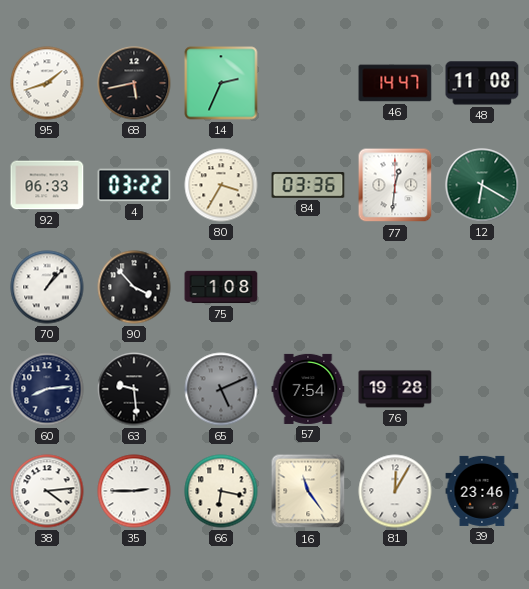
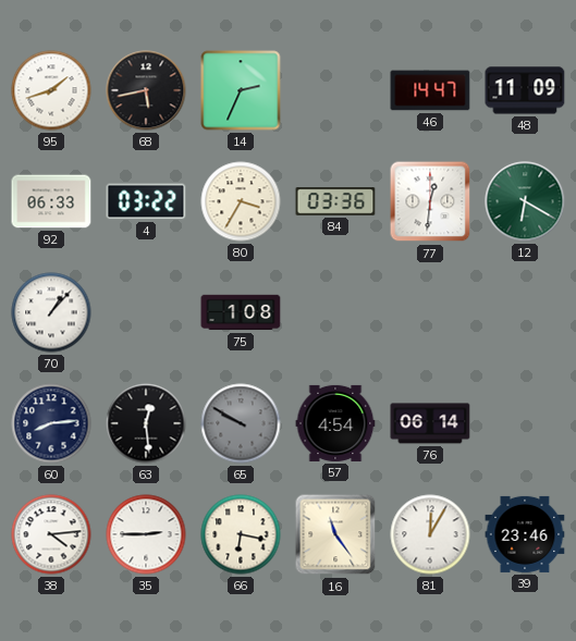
48: 11:08 -> 11:09 (525, 90)
90: 3:53 -> none (134, 287)
63: 9:29 -> 12:29 (146, 423)
65: 5:11 -> 9:50 (241, 423)
57: 7:54 -> 4:54 (335, 423)
76: 19:28 -> 06:14 (430, 423)
